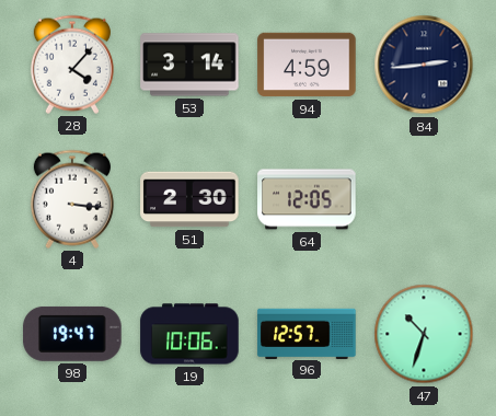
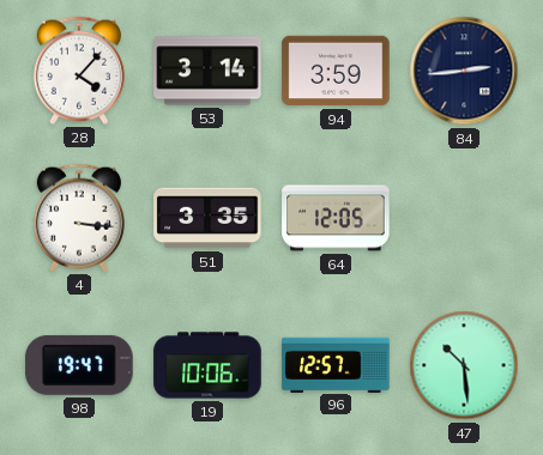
94: 4:59 -> 3:59 (336, 71)
51: 2:30 -> 3:35 (207, 218)
47: 10:33 -> 10:29 (464, 365)
